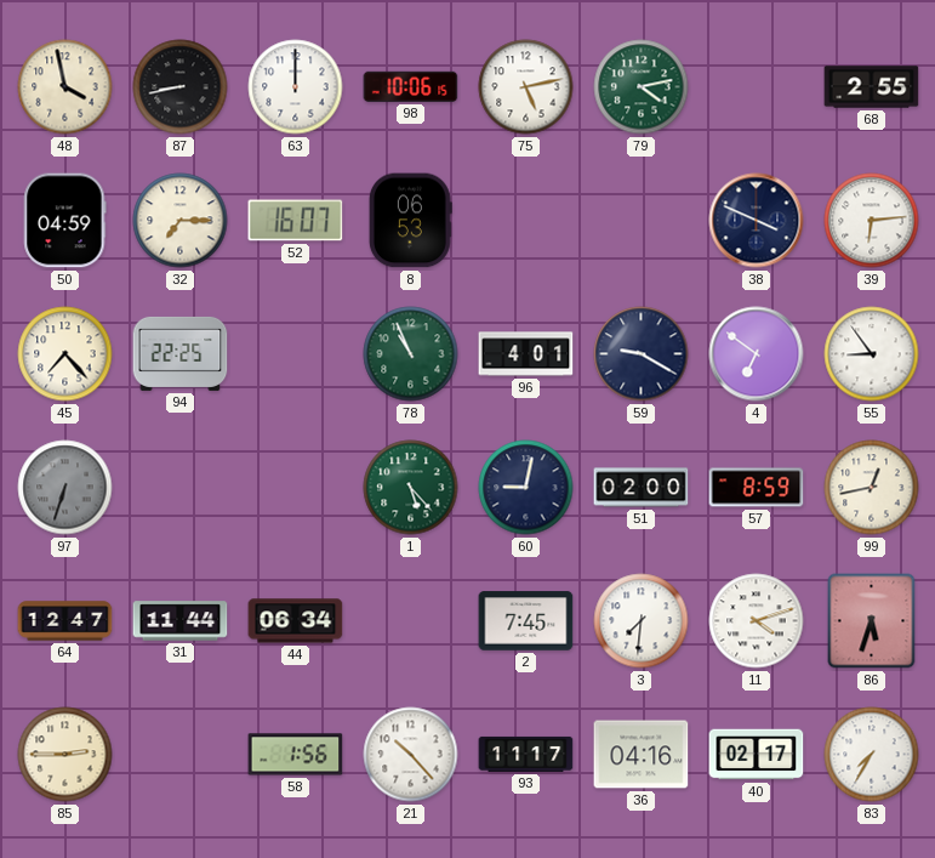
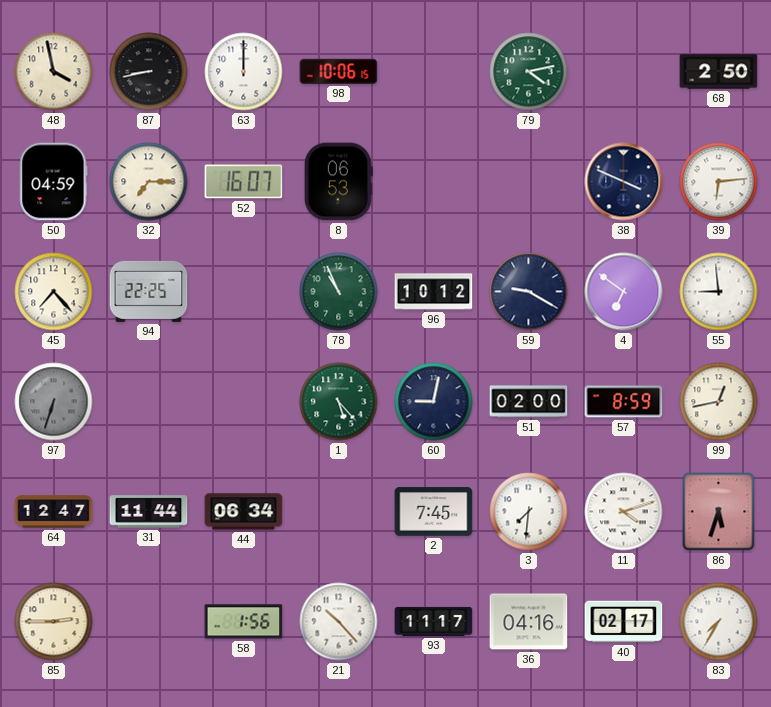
75: 5:13 -> none (526, 87)
68: 2:55 -> 2:50 (719, 72)
96: 4:01 -> 10:12 (434, 292)
55: 8:54 -> 8:59 (719, 292)
